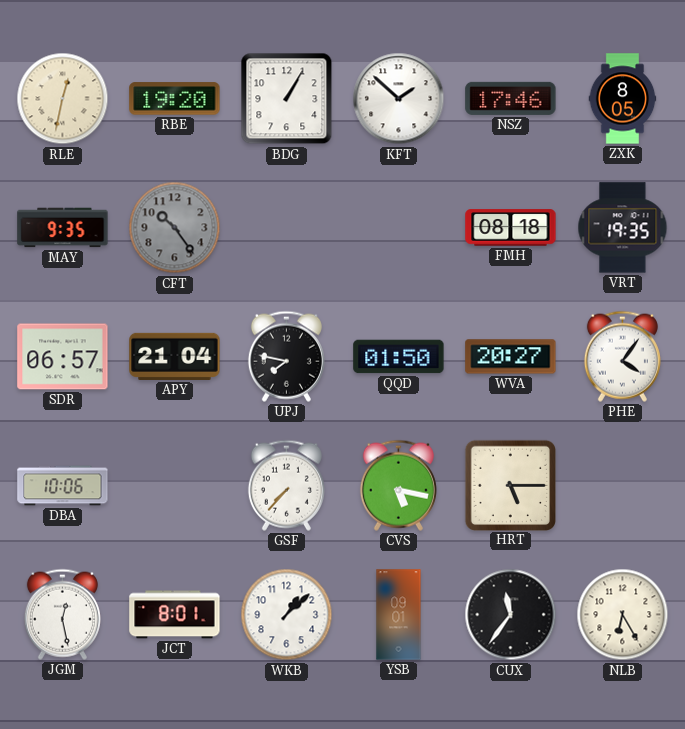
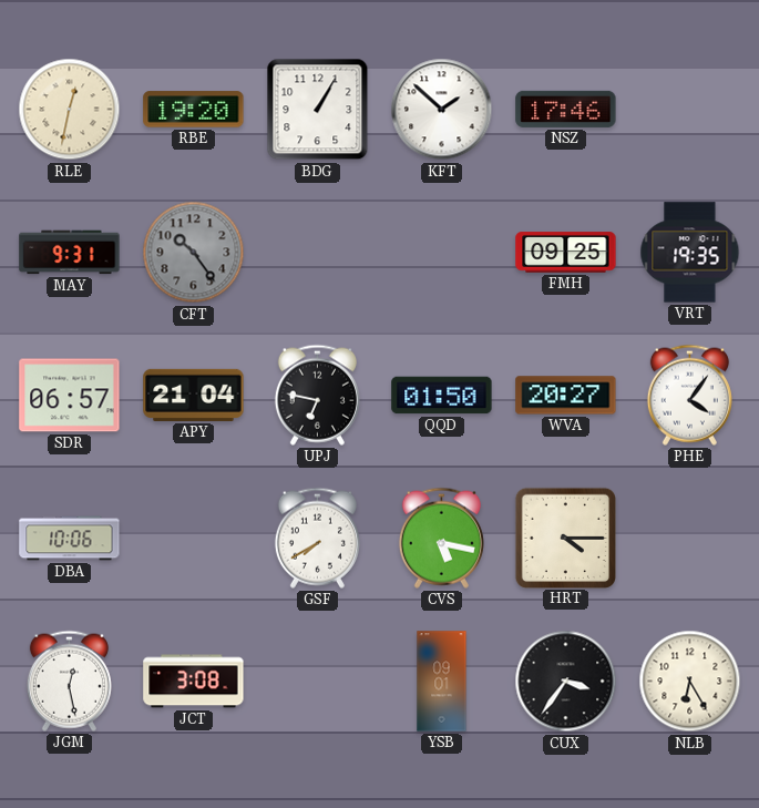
ZXK: 8:05 -> none (623, 99)
MAY: 9:35 -> 9:31 (70, 253)
FMH: 08:18 -> 09:25 (566, 253)
UPJ: 7:47 -> 6:47 (317, 395)
GSF: 7:37 -> 7:40 (317, 538)
HRT: 5:15 -> 4:15 (565, 538)
JCT: 8:01 -> 3:08 (194, 682)
WKB: 1:08 -> none (287, 615)
CUX: 11:36 -> 3:36 (566, 682)
